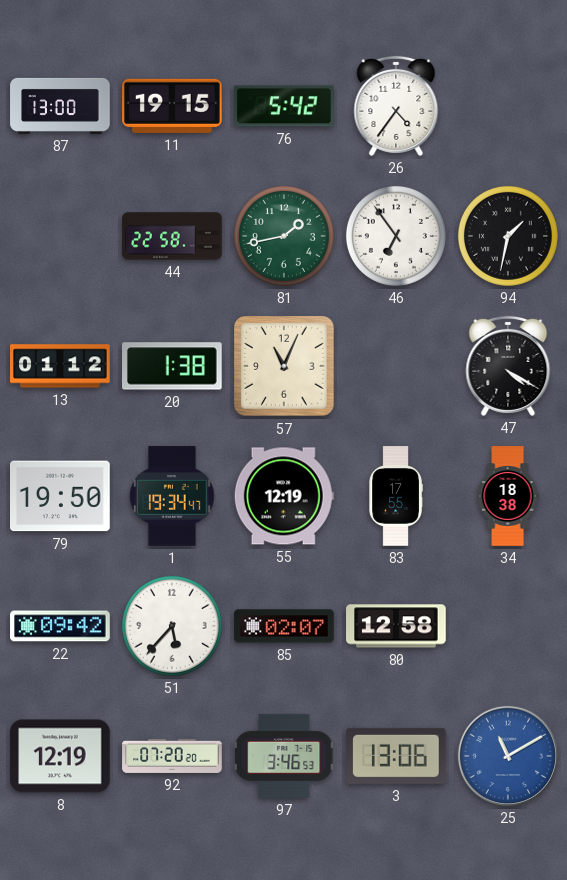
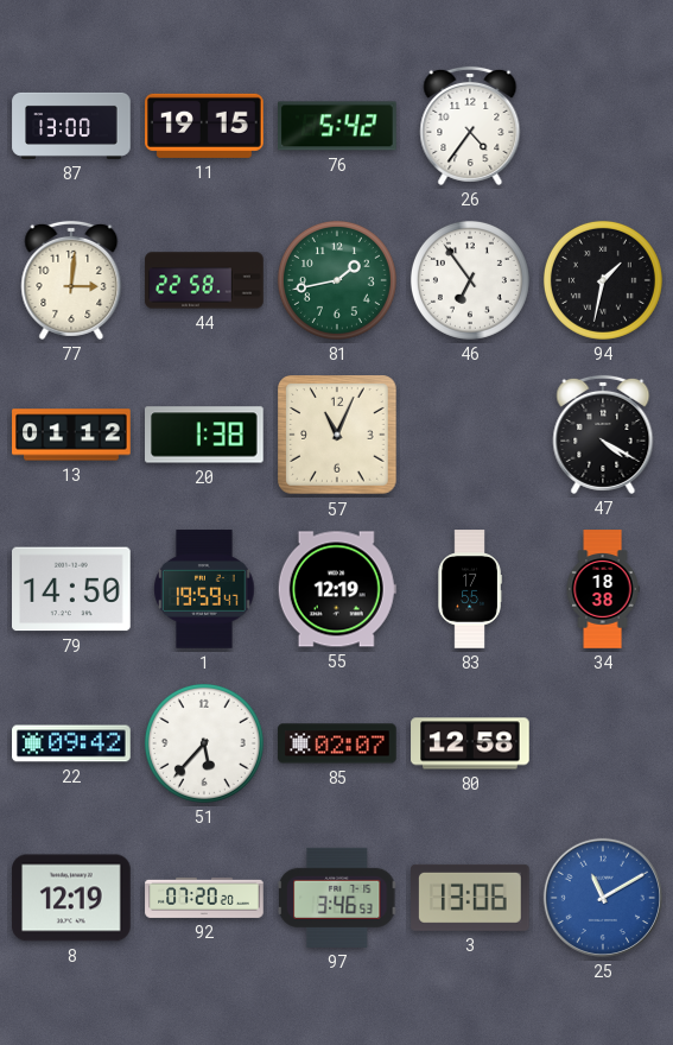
77: none -> 3:01 (71, 280)
79: 19:50 -> 14:50 (72, 589)
1: 19:34 -> 19:59 (204, 589)
